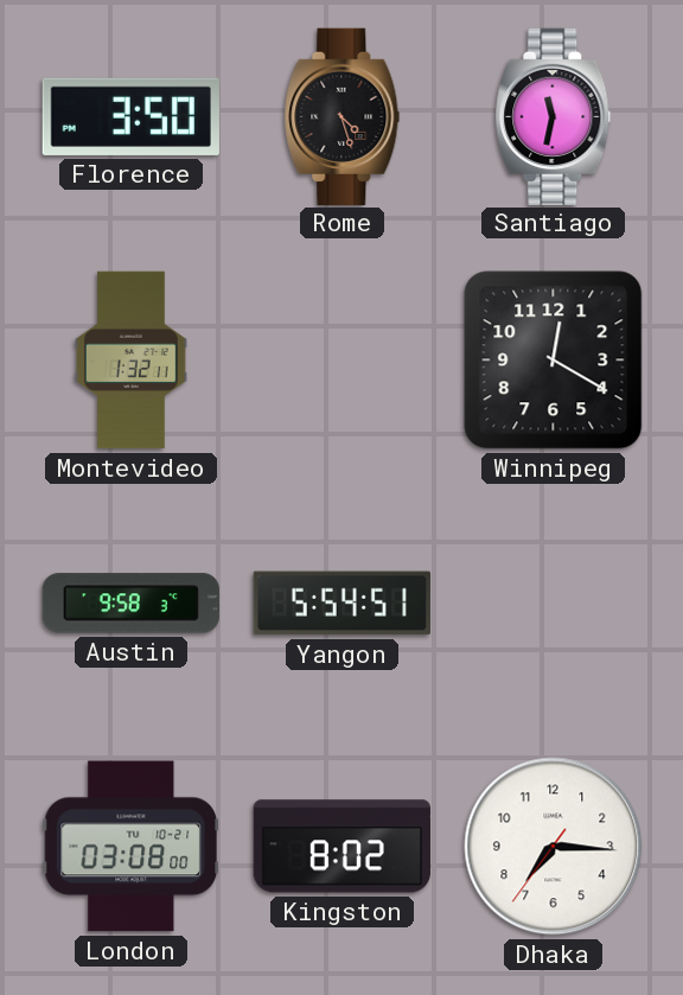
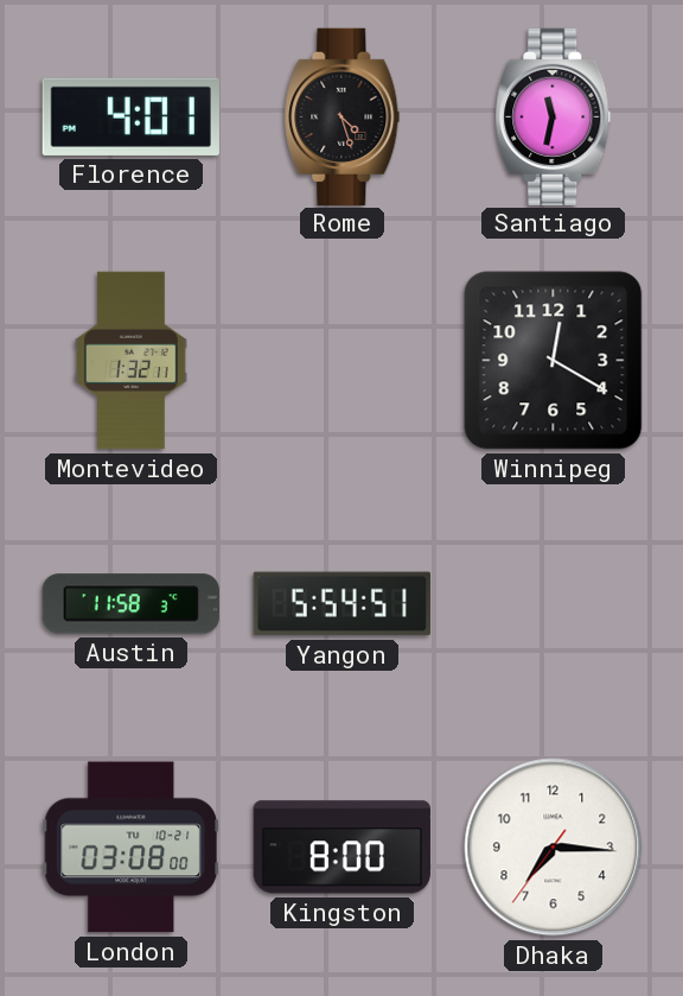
Florence: 3:50 -> 4:01 (130, 116)
Austin: 9:58 -> 11:58 (130, 604)
Kingston: 8:02 -> 8:00 (341, 848)
